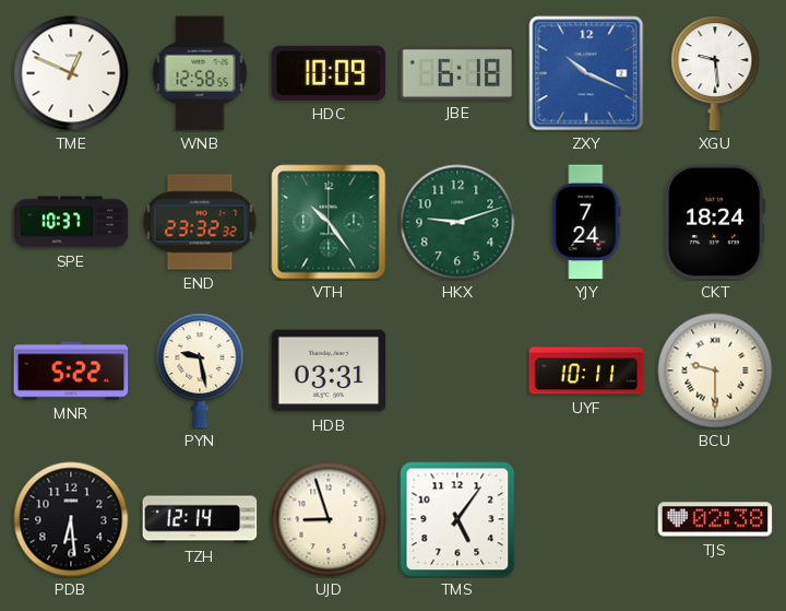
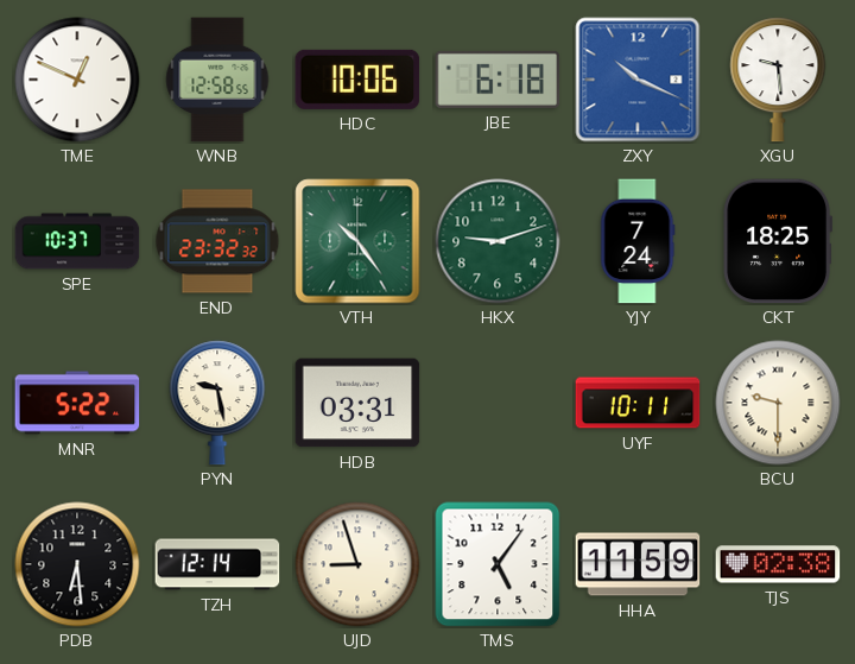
HDC: 10:09 -> 10:06 (357, 80)
CKT: 18:24 -> 18:25 (777, 241)
HHA: none -> 11:59 (638, 564)
